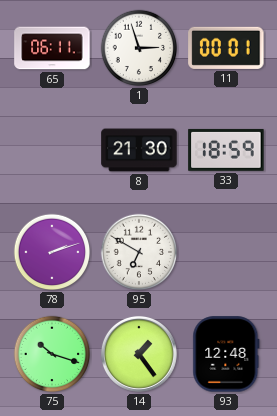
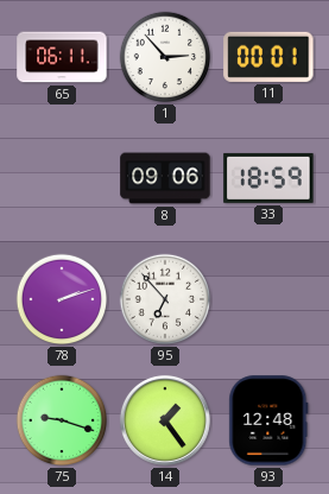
1: 2:57 -> 2:53 (165, 57)
8: 21:30 -> 09:06 (165, 178)
95: 6:50 -> 6:53 (165, 299)
75: 10:18 -> 9:18 (62, 420)
